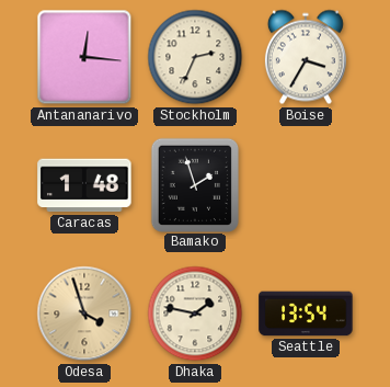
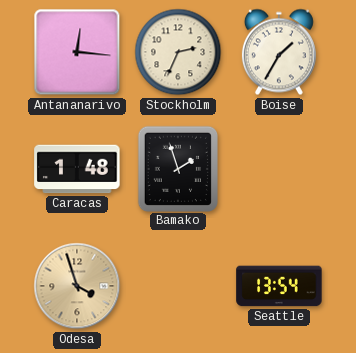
Boise: 3:35 -> 1:35 (279, 52)
Dhaka: 1:47 -> none (195, 314)
